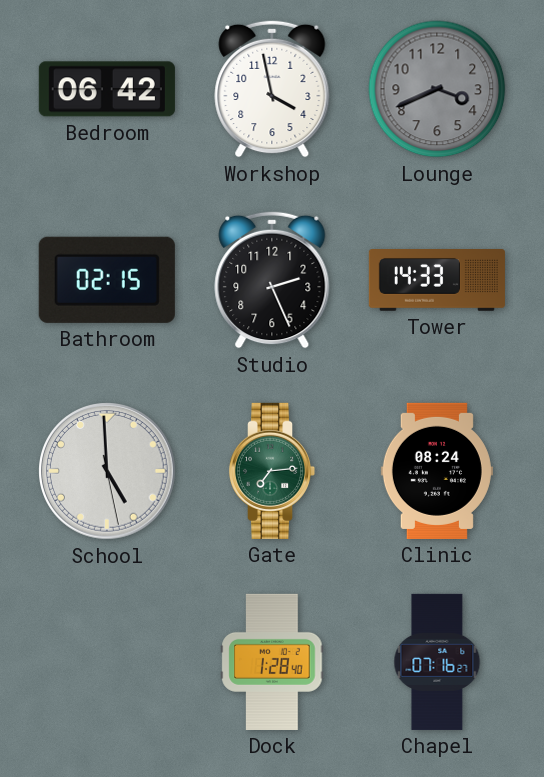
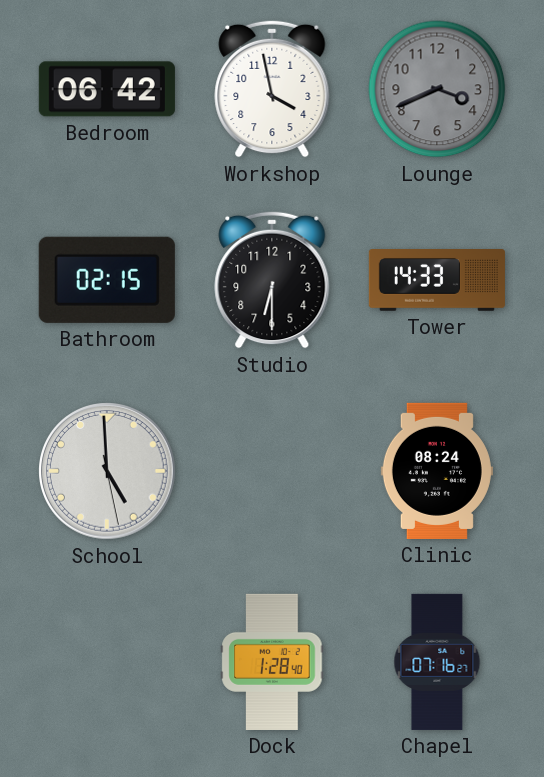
Studio: 2:26 -> 6:30 (272, 280)
Gate: 7:14 -> none (272, 471)
